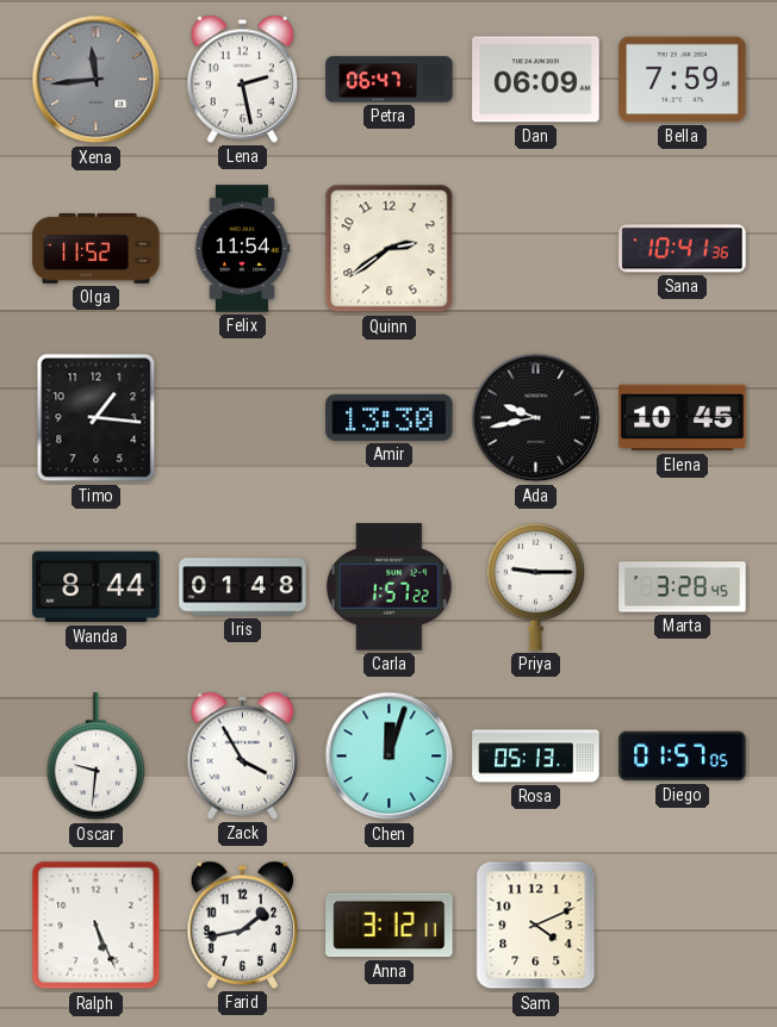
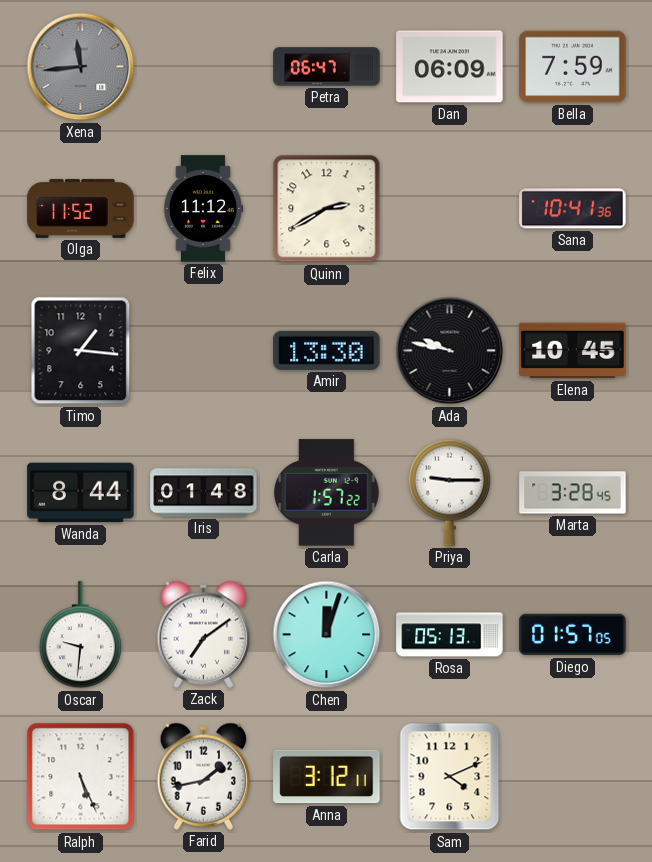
Lena: 2:28 -> none (243, 79)
Felix: 11:54 -> 11:12 (203, 209)
Quinn: 2:39 -> 2:40 (327, 209)
Ada: 9:43 -> 9:47 (450, 351)
Zack: 3:55 -> 7:09 (204, 634)
